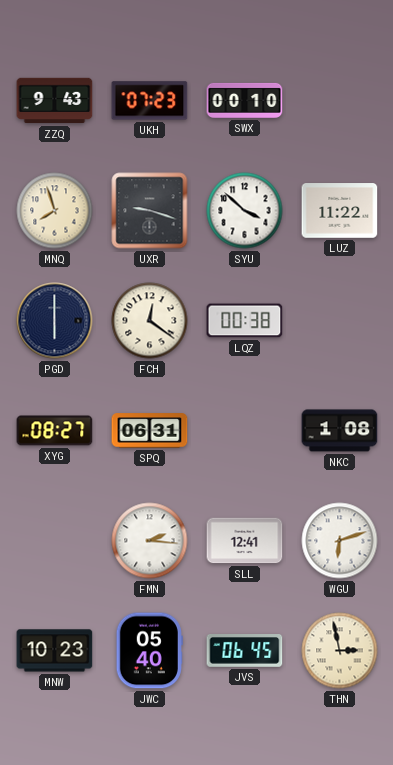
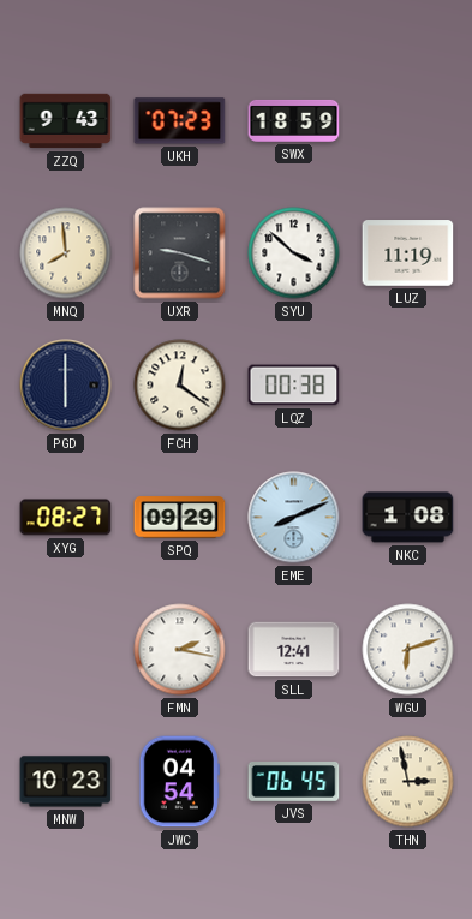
SWX: 00:10 -> 18:59 (294, 120)
MNQ: 7:57 -> 7:59 (66, 253)
LUZ: 11:22 -> 11:19 (408, 253)
SPQ: 06:31 -> 09:29 (180, 518)
EME: none -> 8:11 (294, 518)
FMN: 2:16 -> 2:17 (180, 650)
JWC: 05:40 -> 04:54 (179, 782)
